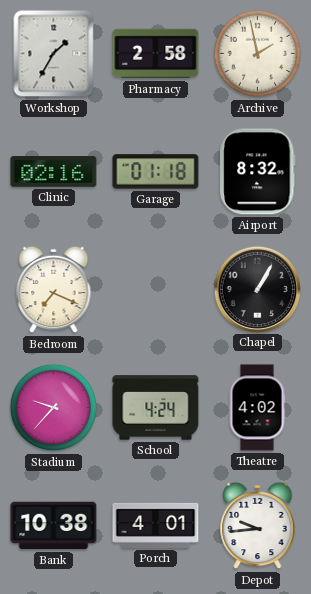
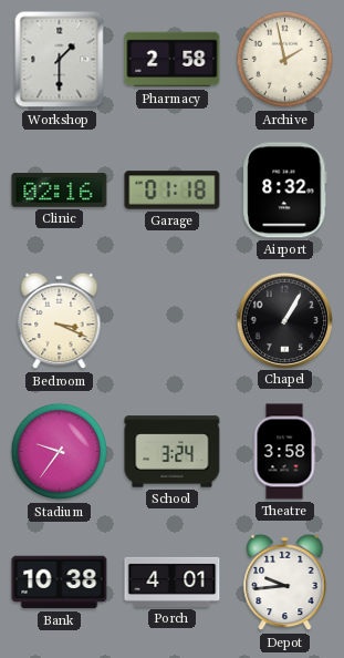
Workshop: 1:35 -> 1:30 (60, 60)
Bedroom: 7:19 -> 3:19 (60, 321)
Stadium: 9:37 -> 9:36 (60, 452)
School: 4:24 -> 3:24 (173, 452)
Theatre: 4:02 -> 3:58 (284, 452)
